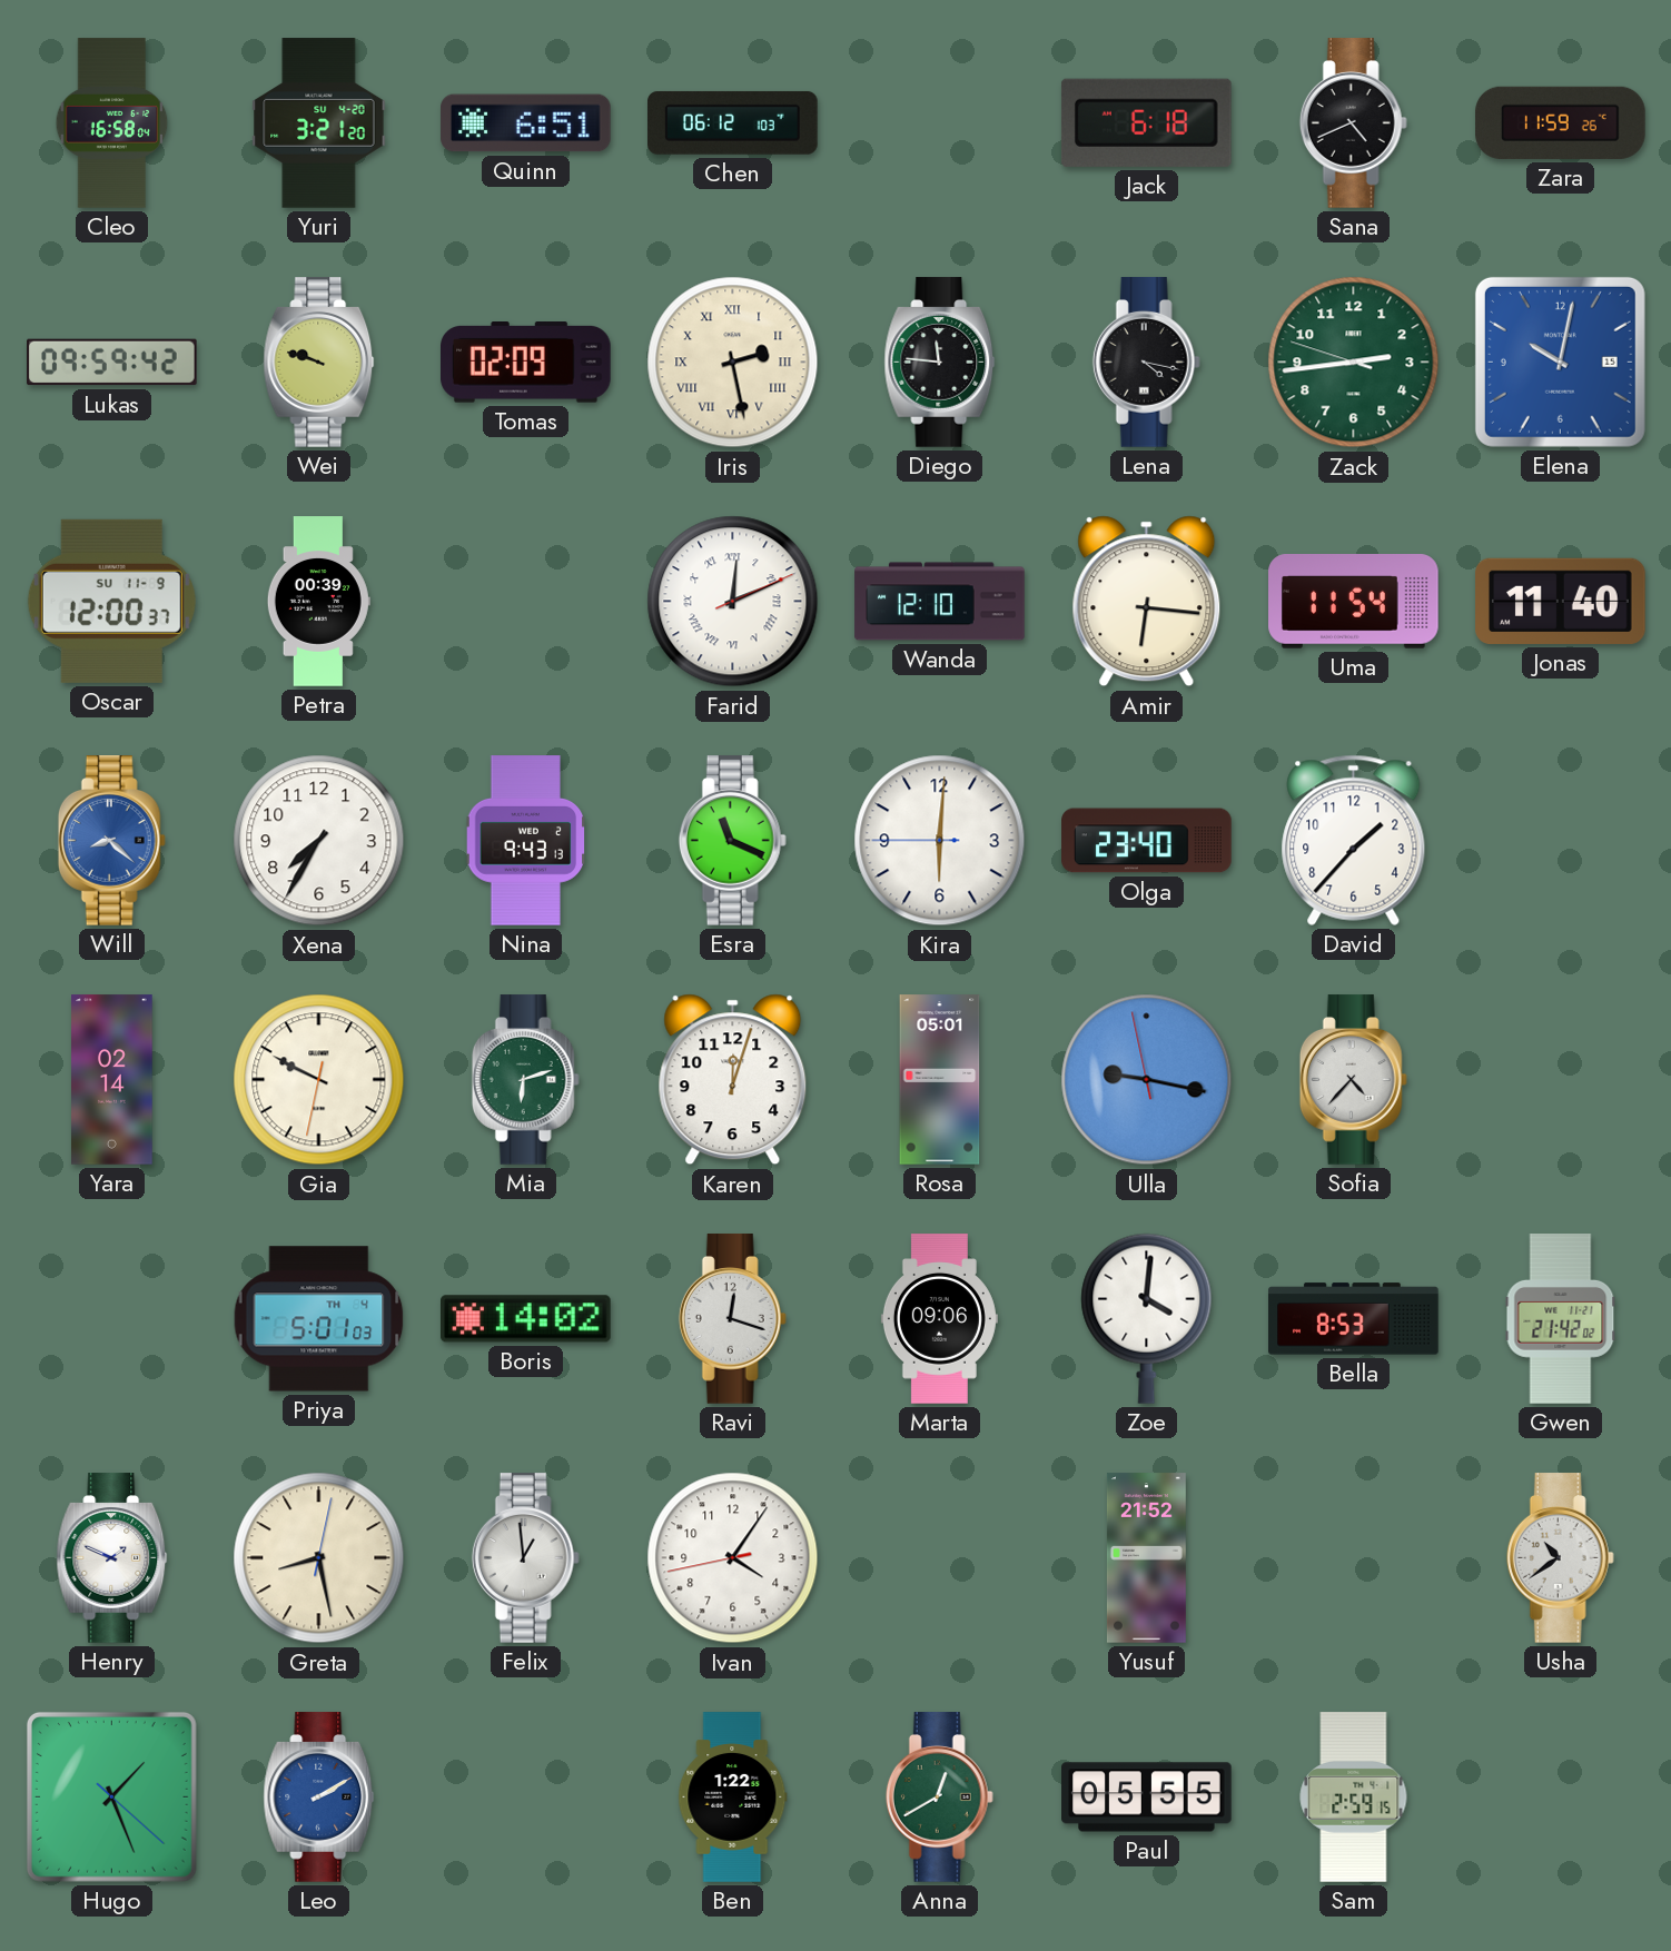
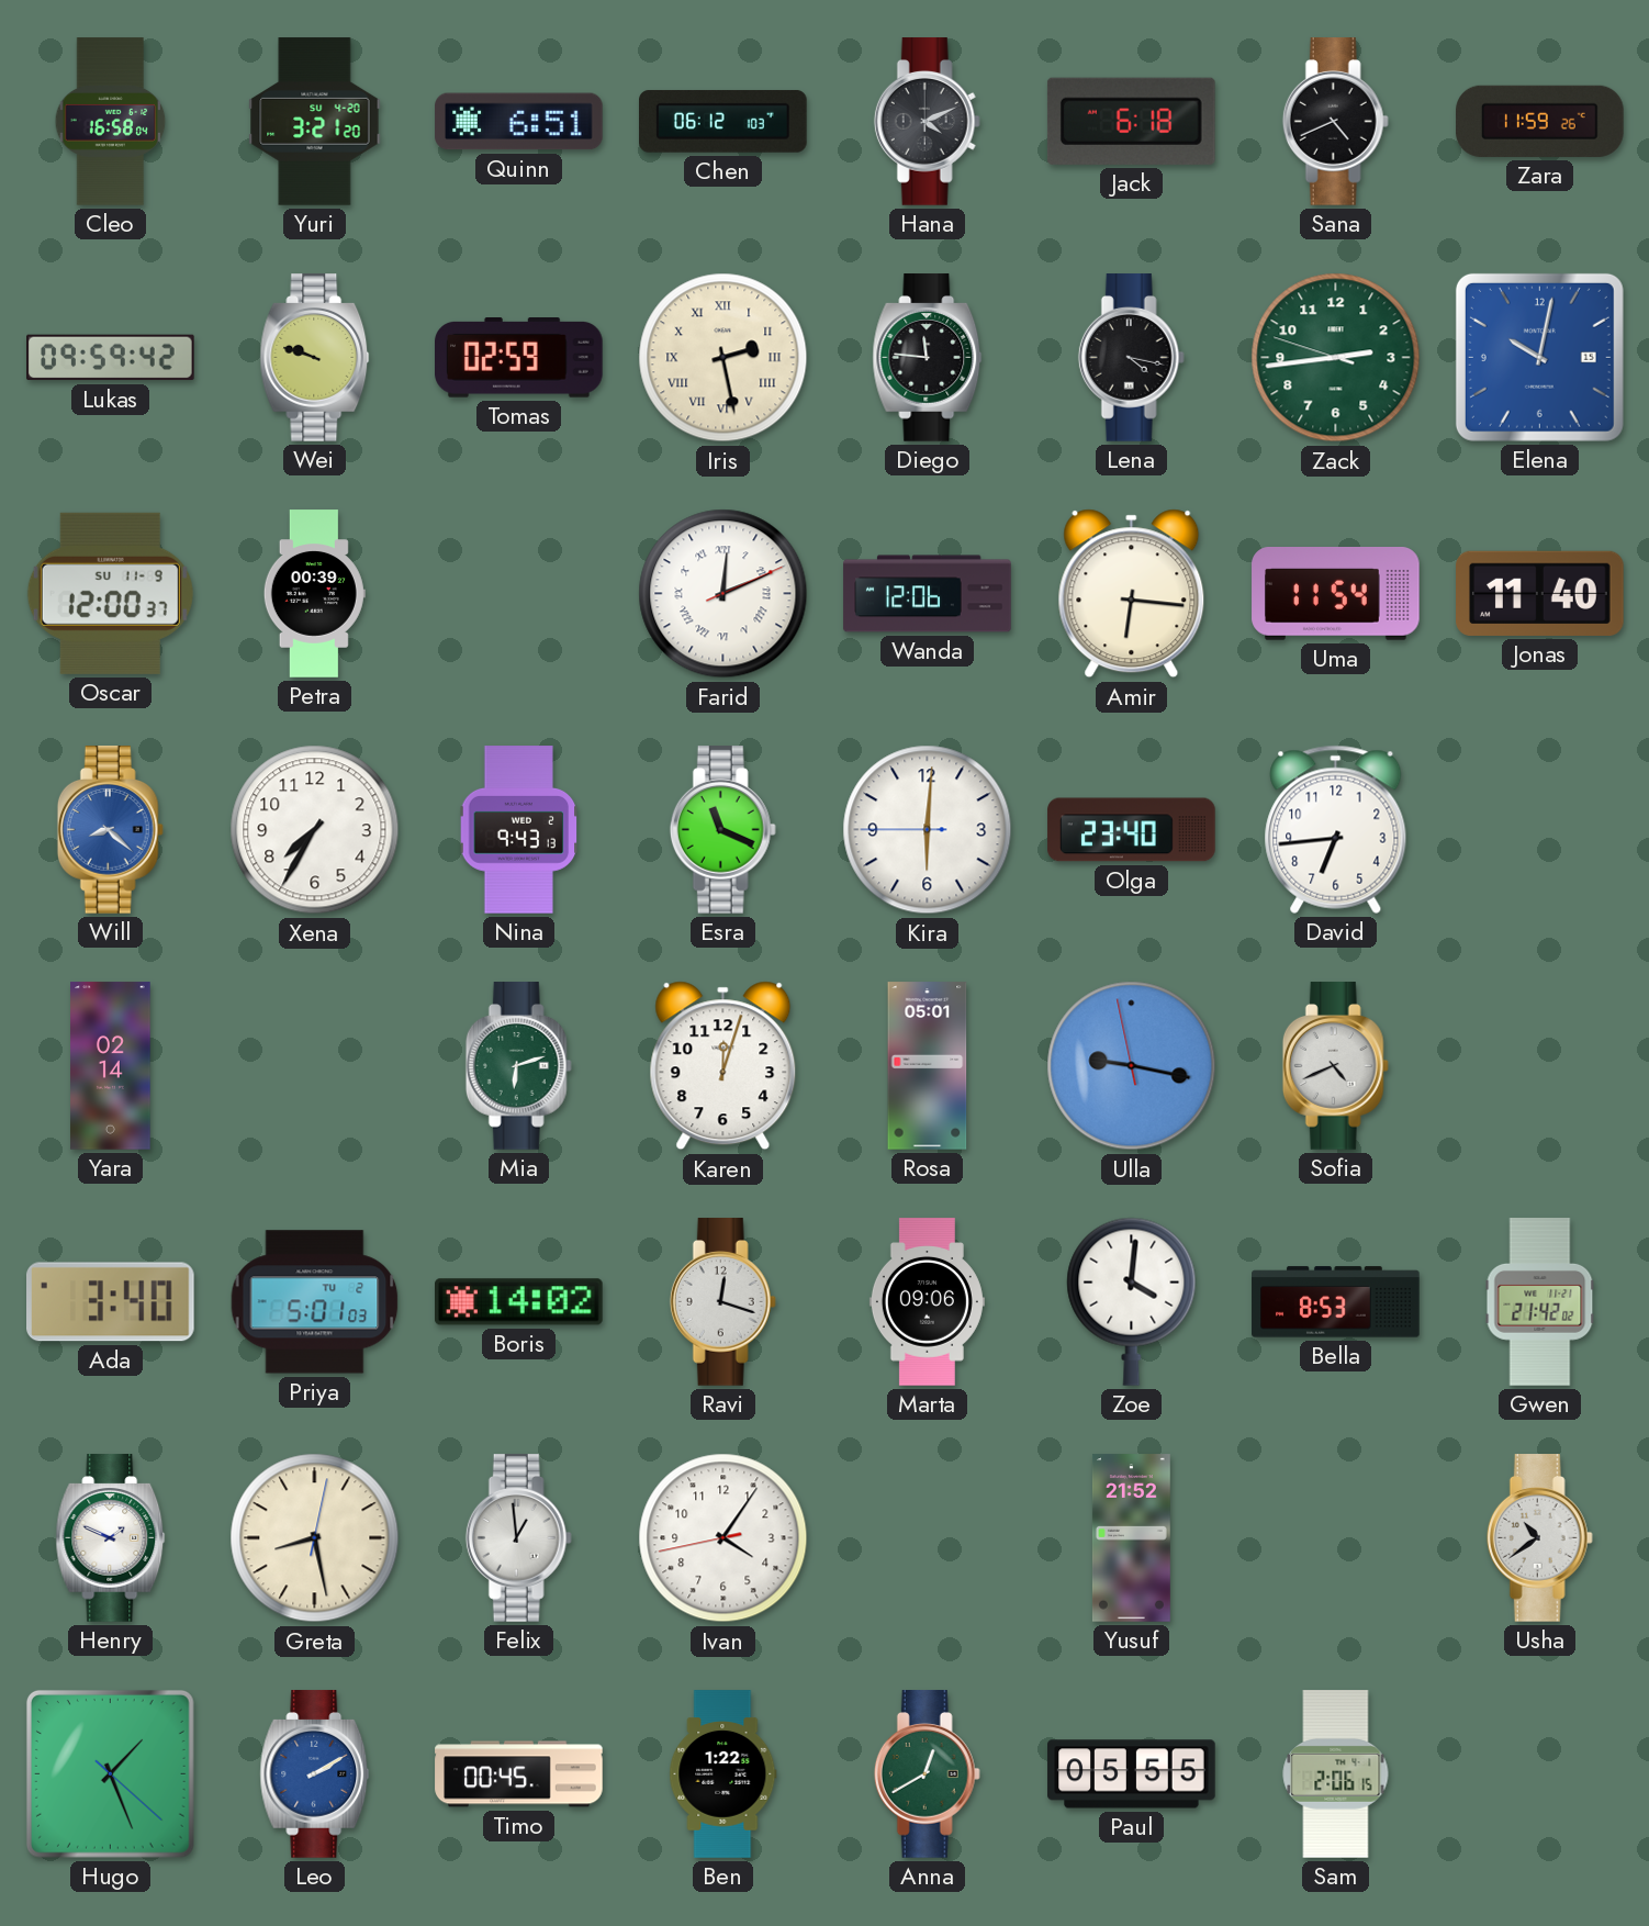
Hana: none -> 4:11 (927, 122)
Tomas: 02:09 -> 02:59 (519, 358)
Wanda: 12:10 -> 12:06 (928, 594)
David: 1:37 -> 6:44 (1336, 829)
Gia: 9:49 -> none (319, 1080)
Sofia: 4:37 -> 4:41 (1335, 1066)
Ada: none -> 3:40 (111, 1302)
Priya date: TH 4 -> TU 2 (315, 1302)
Timo: none -> 00:45 (519, 1774)
Sam: 2:59 -> 2:06 (1336, 1774)
